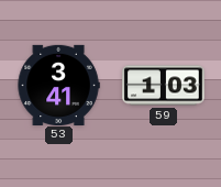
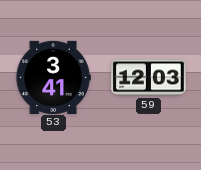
59: 1:03 -> 12:03 (149, 78)
